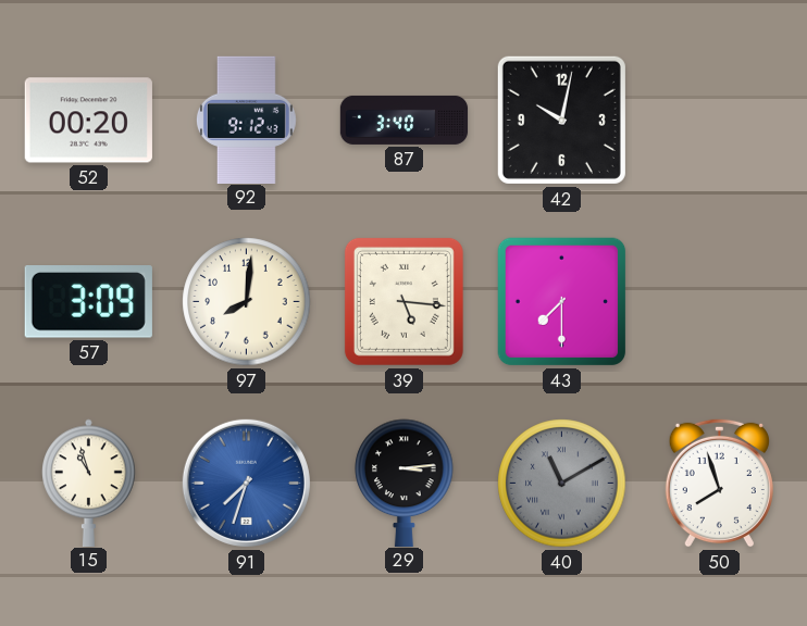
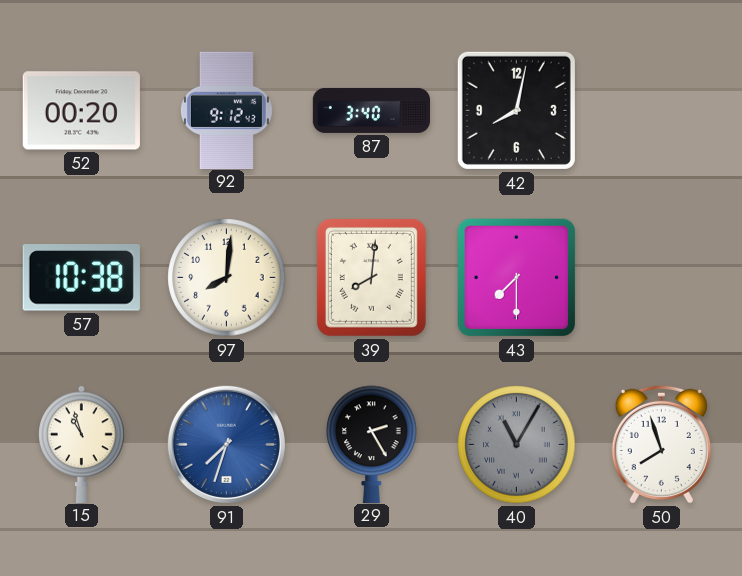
42: 10:02 -> 8:02 (516, 110)
57: 3:09 -> 10:38 (81, 278)
39: 5:16 -> 8:01 (371, 277)
29: 3:14 -> 2:25 (372, 444)
40: 11:10 -> 11:05 (517, 445)
